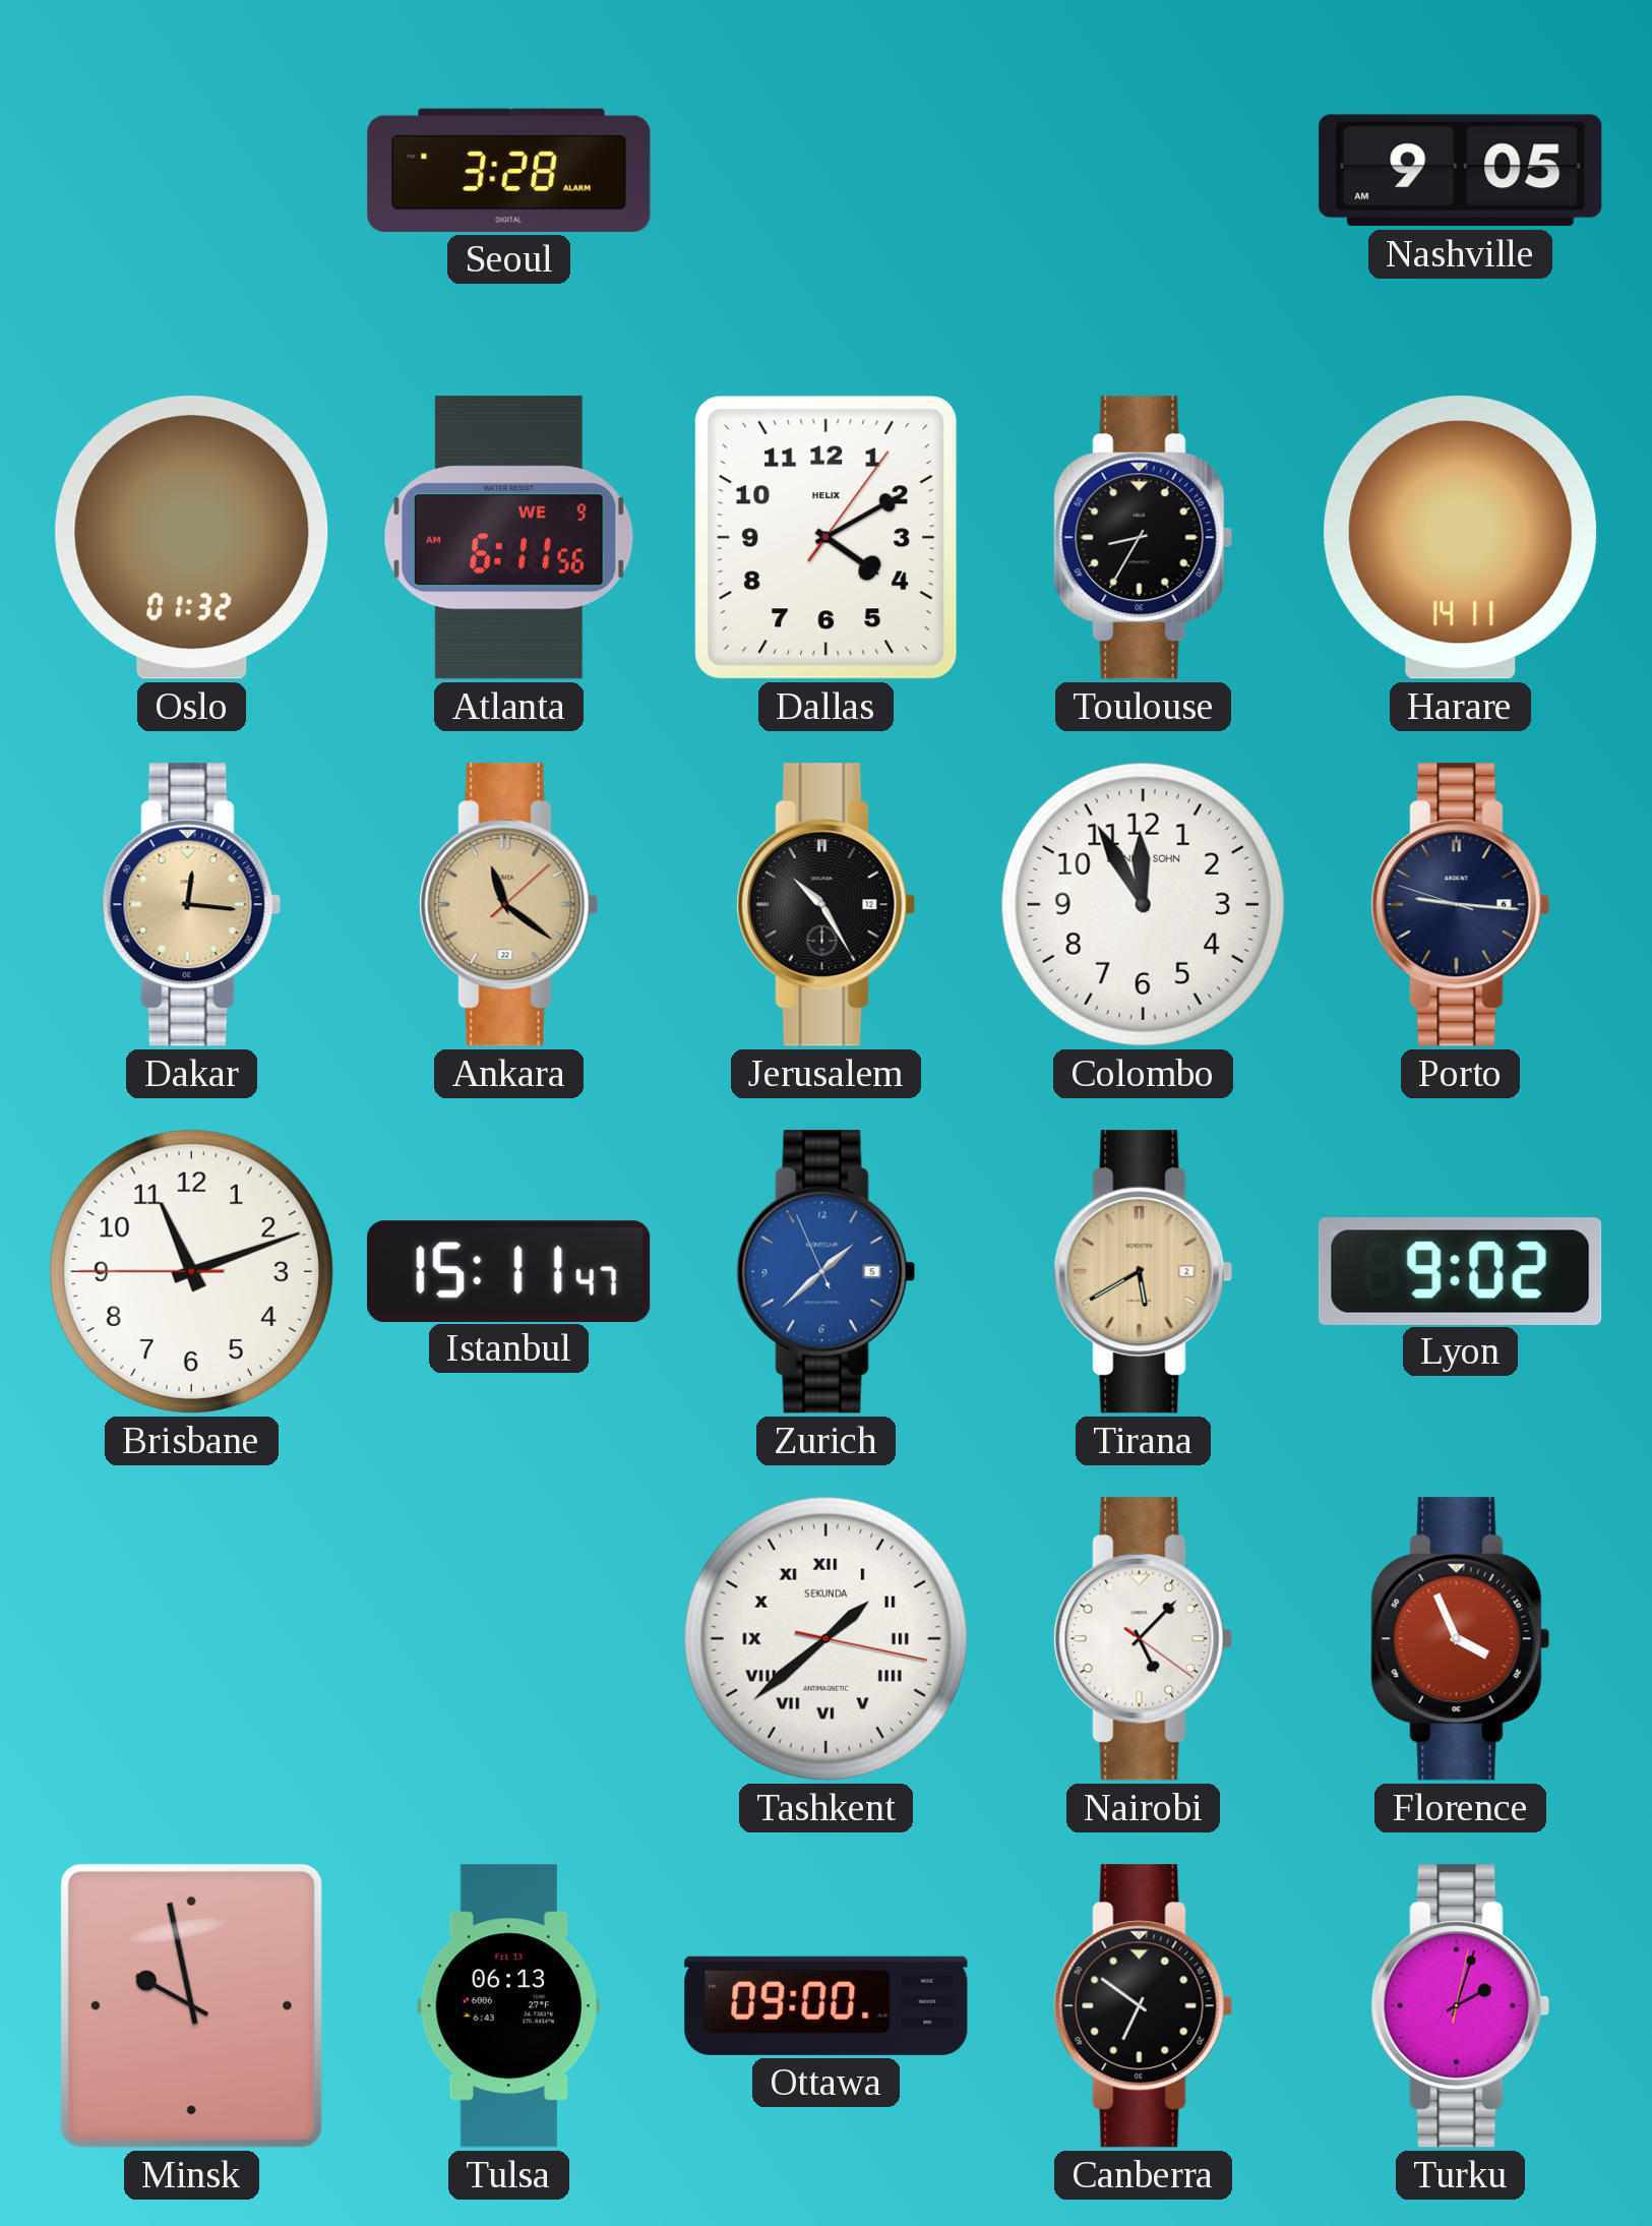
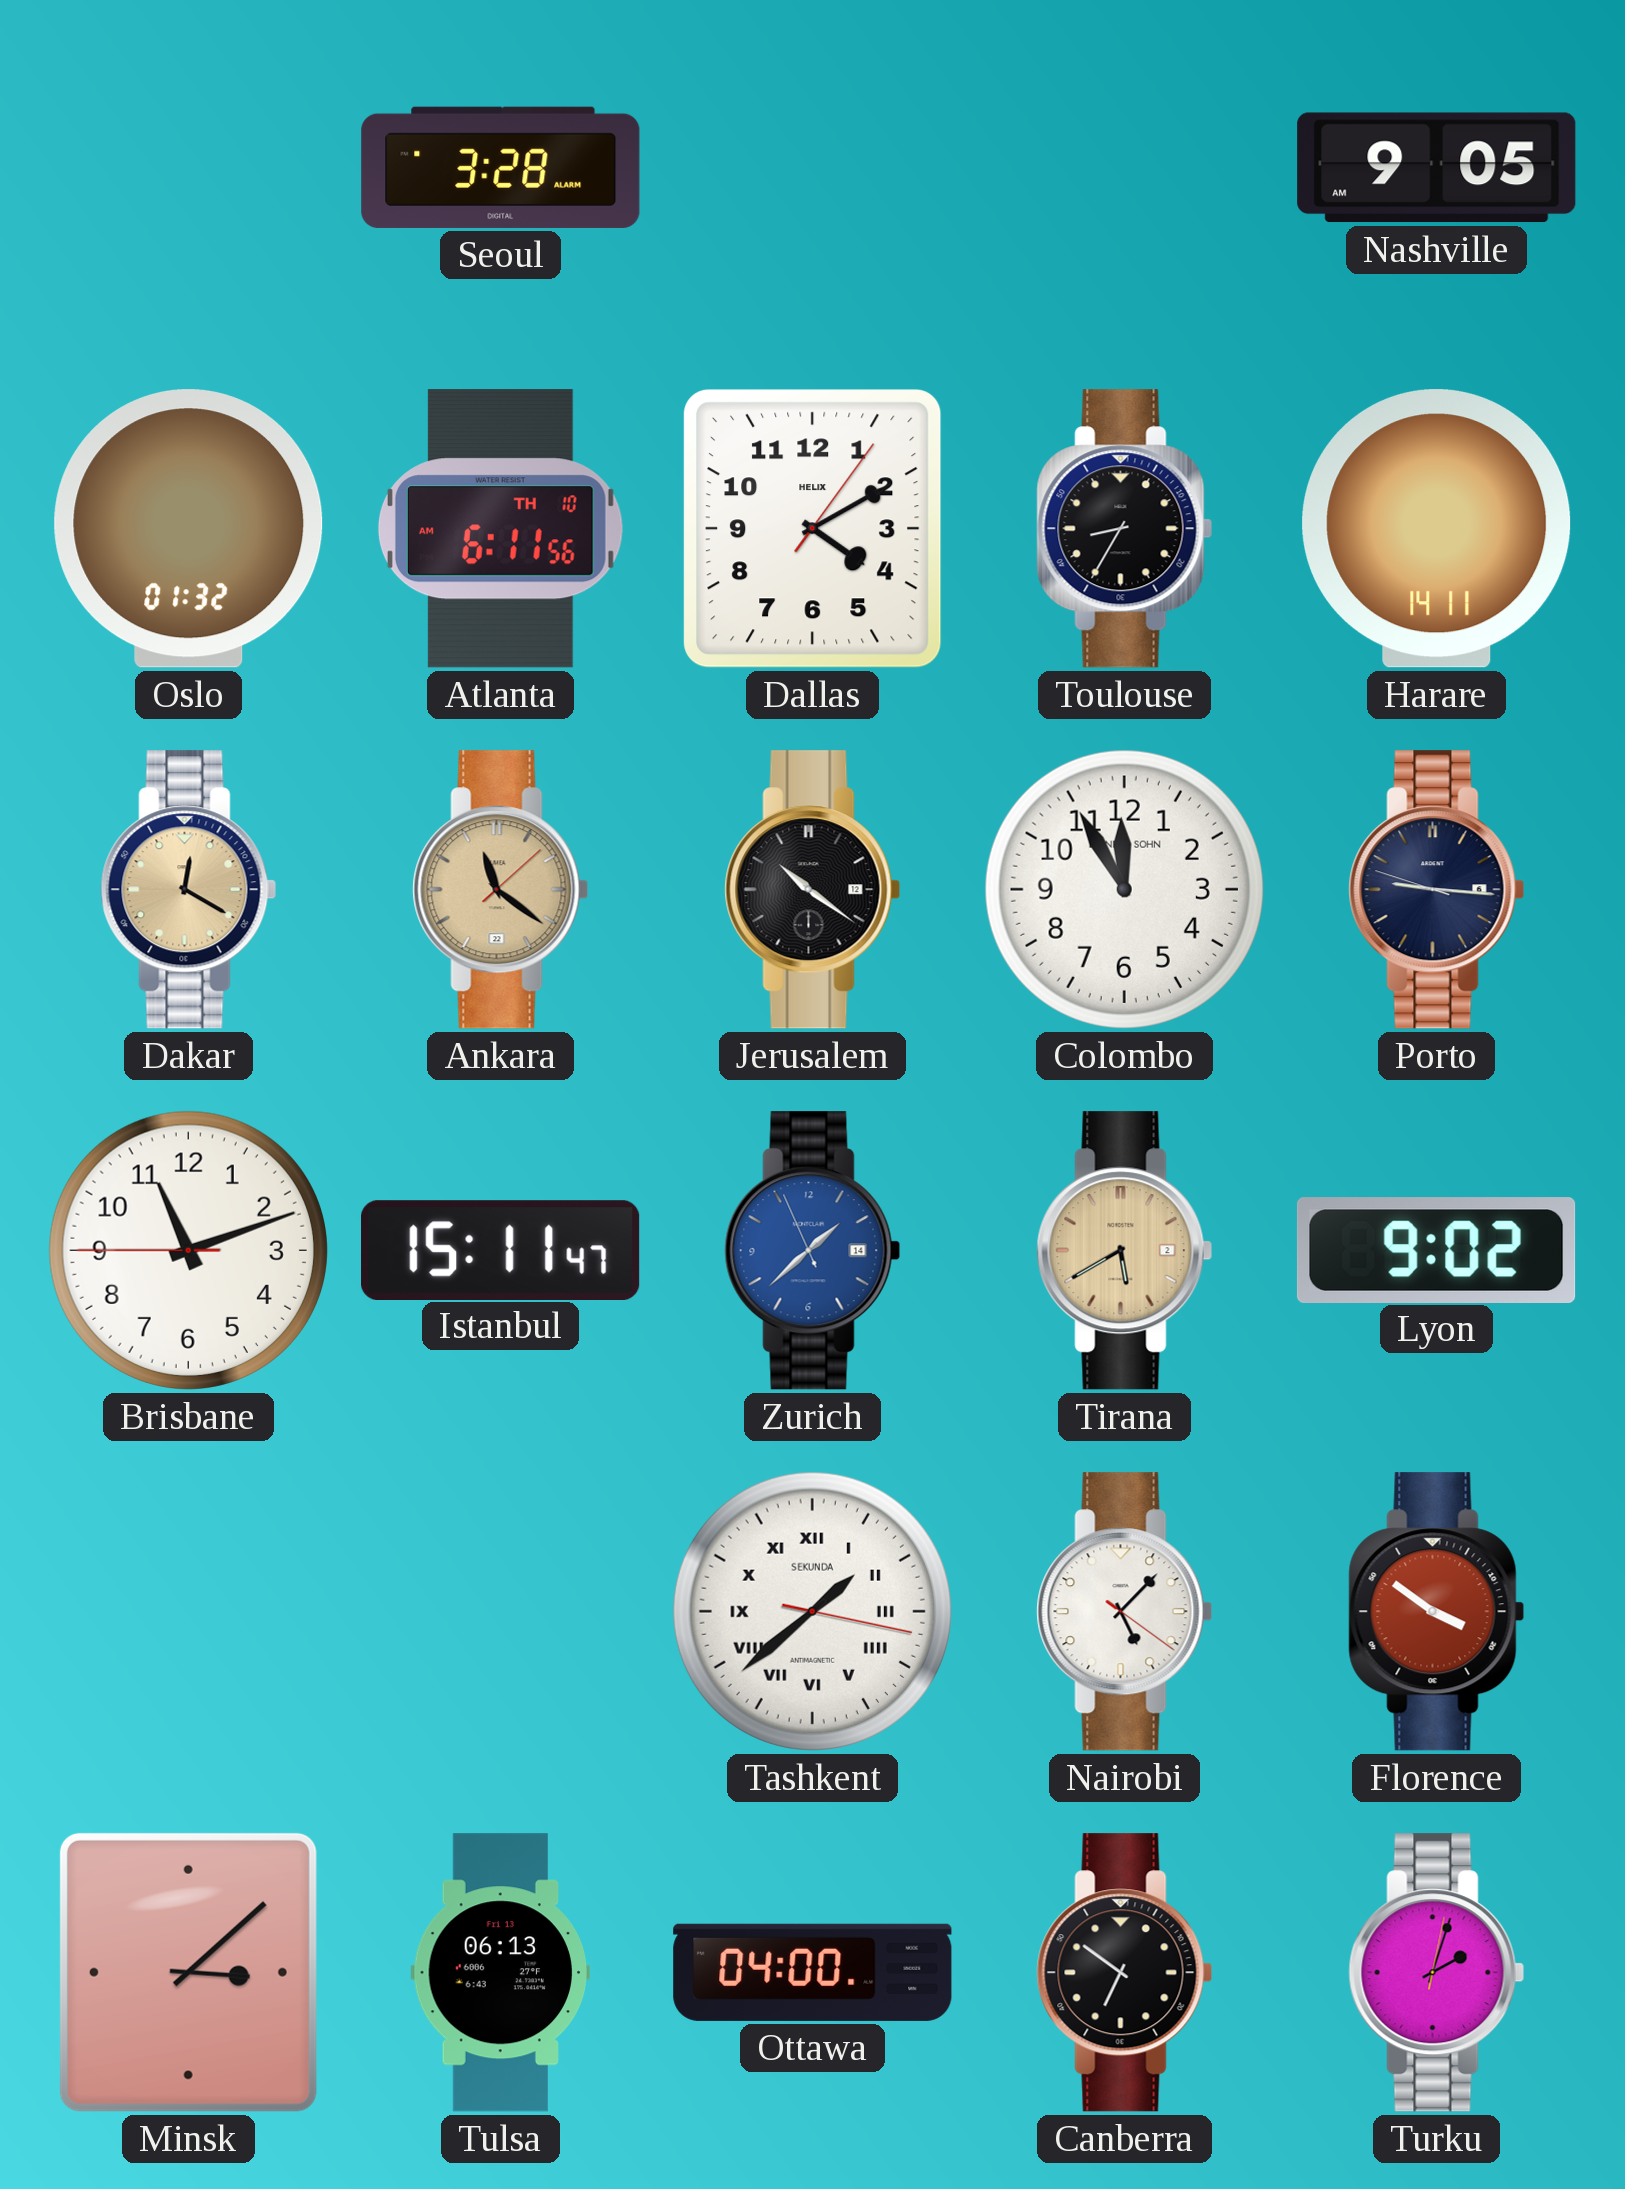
Atlanta date: WE 9 -> TH 10 (500, 529)
Dakar: 12:16 -> 12:20 (189, 890)
Jerusalem: 10:25 -> 10:21 (813, 890)
Zurich date: 5 -> 14 (813, 1251)
Florence: 3:56 -> 3:51 (1437, 1612)
Minsk: 9:58 -> 3:08 (188, 1972)
Ottawa: 09:00 -> 04:00 (813, 1972)
